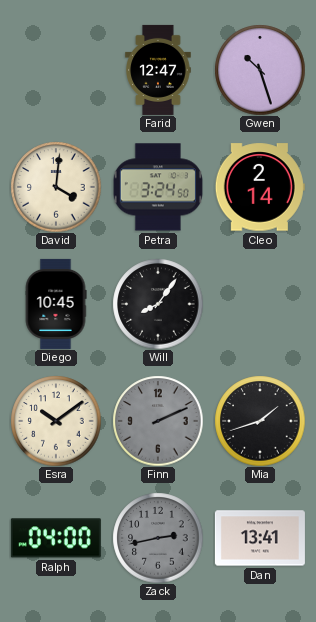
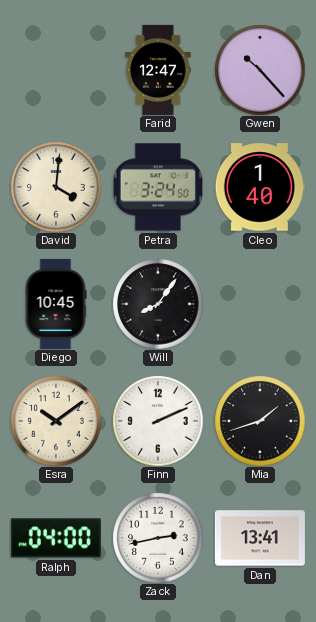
Gwen: 10:27 -> 10:23 (260, 70)
Cleo: 2:14 -> 1:40 (260, 187)
Finn dial: grey -> white (158, 421)
Zack dial: grey -> white (158, 538)
